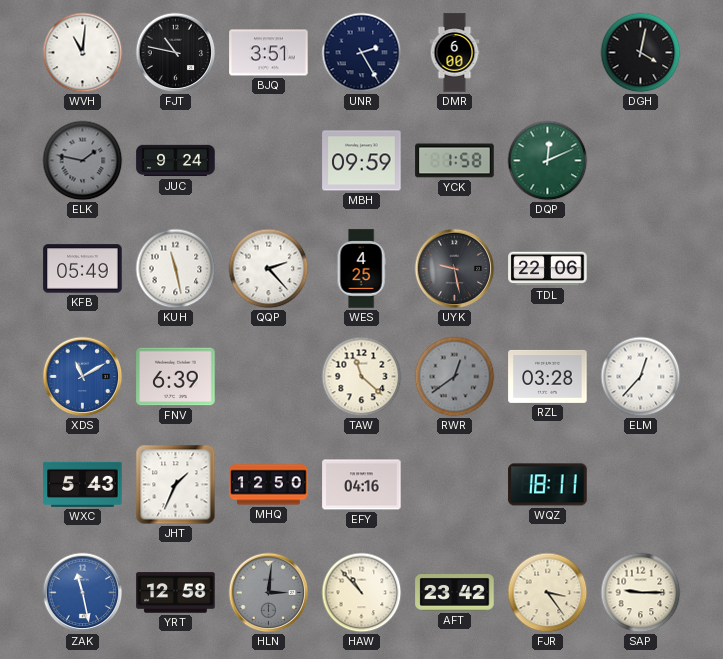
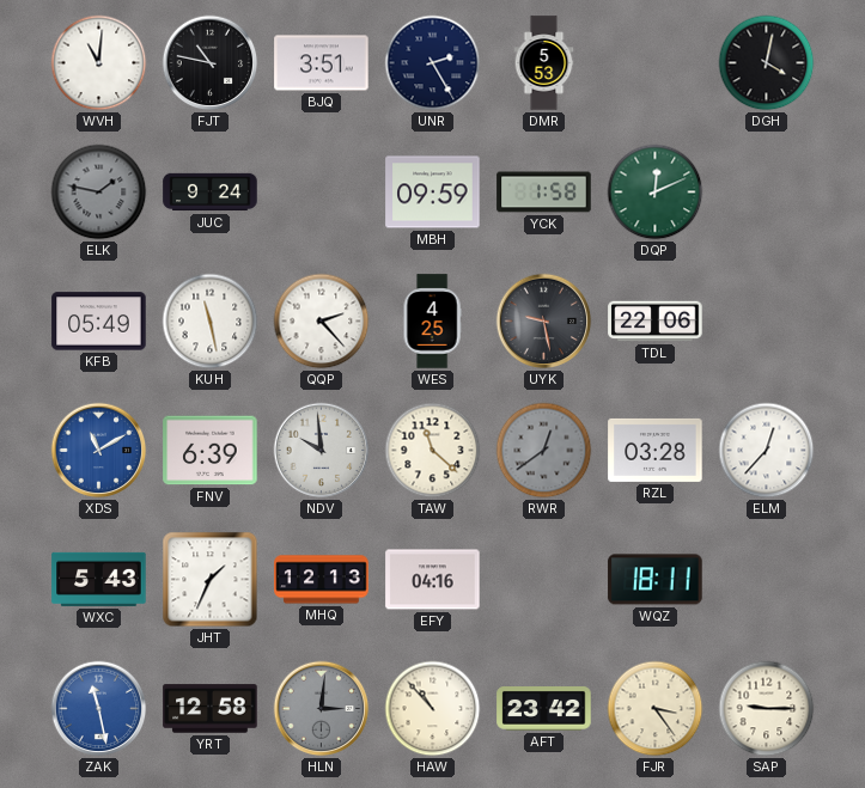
DMR: 6:00 -> 5:53 (544, 63)
NDV: none -> 9:59 (322, 451)
MHQ: 12:50 -> 12:13 (322, 580)
